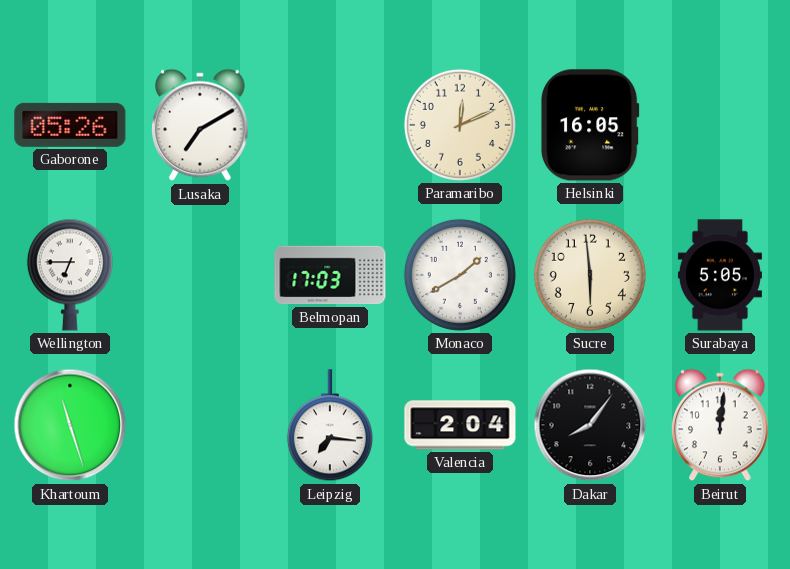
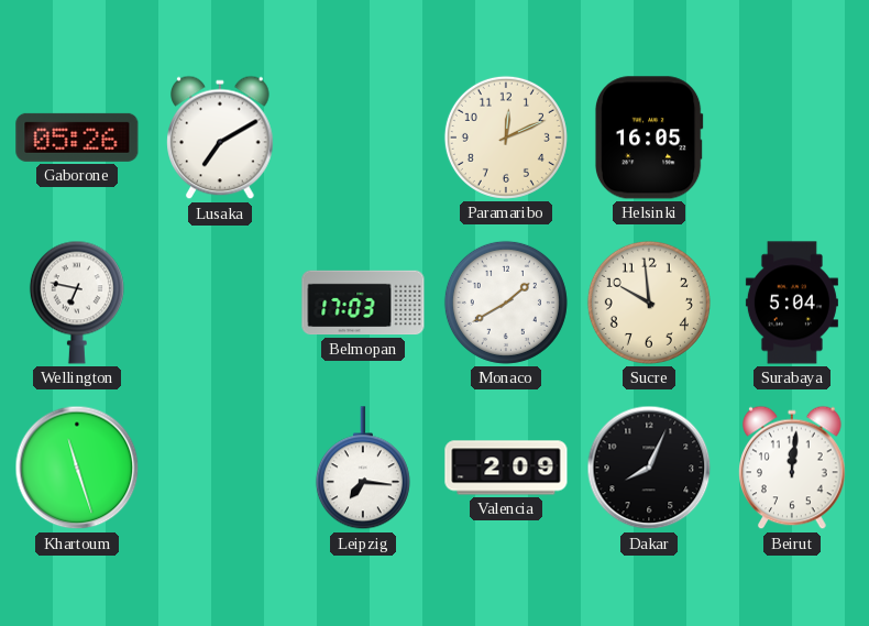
Wellington: 6:45 -> 6:47 (77, 303)
Sucre: 5:59 -> 9:59 (649, 303)
Surabaya: 5:05 -> 5:04 (792, 303)
Valencia: 2:04 -> 2:09 (506, 468)
Dakar: 8:06 -> 8:04 (649, 468)
